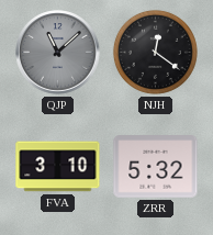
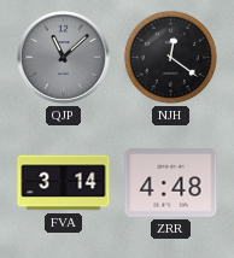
FVA: 3:10 -> 3:14 (64, 183)
ZRR: 5:32 -> 4:48 (171, 183)
